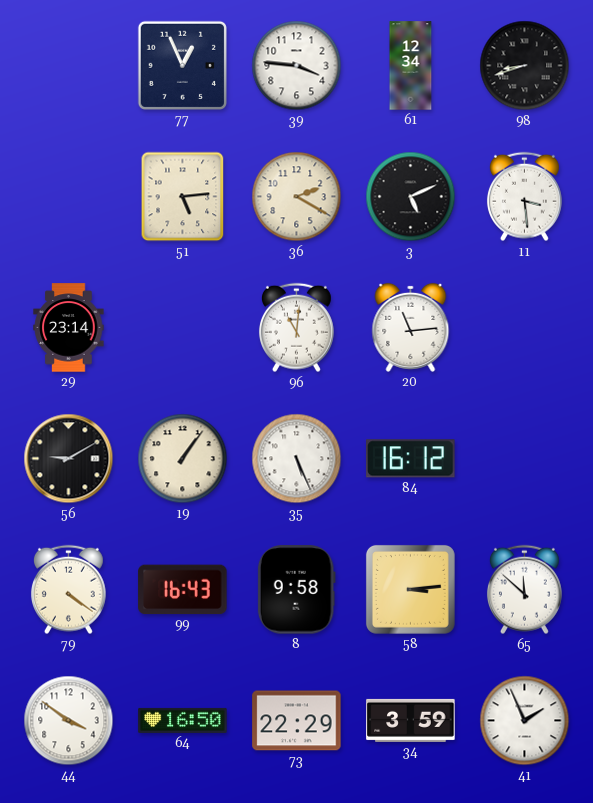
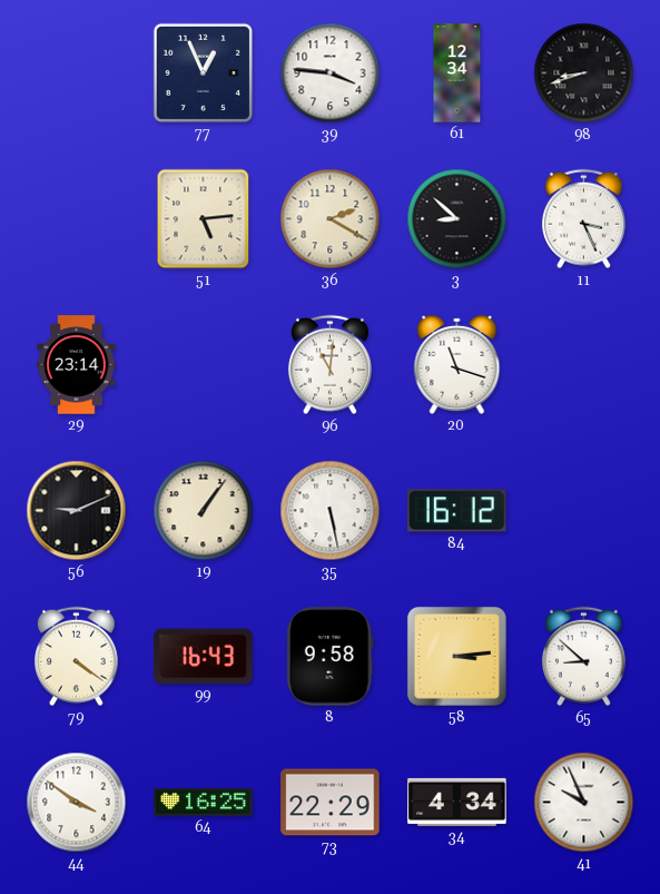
3: 5:11 -> 8:52 (457, 219)
11: 3:29 -> 3:26 (583, 219)
20: 11:14 -> 11:18 (457, 364)
56: 9:10 -> 9:11 (77, 511)
35: 5:26 -> 5:28 (331, 511)
65: 11:52 -> 8:52 (583, 657)
64: 16:50 -> 16:25 (204, 802)
34: 3:59 -> 4:34 (457, 802)
41: 1:56 -> 9:56 (584, 803)
